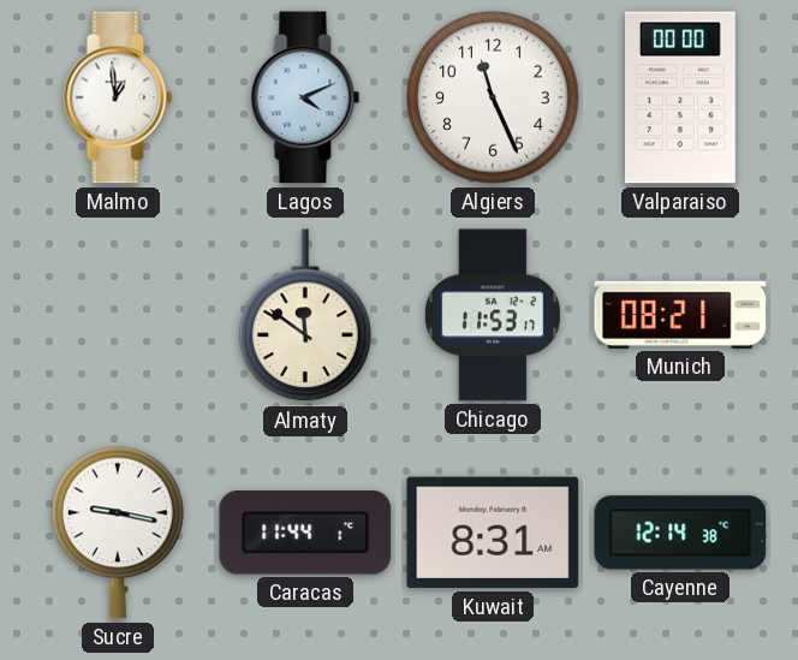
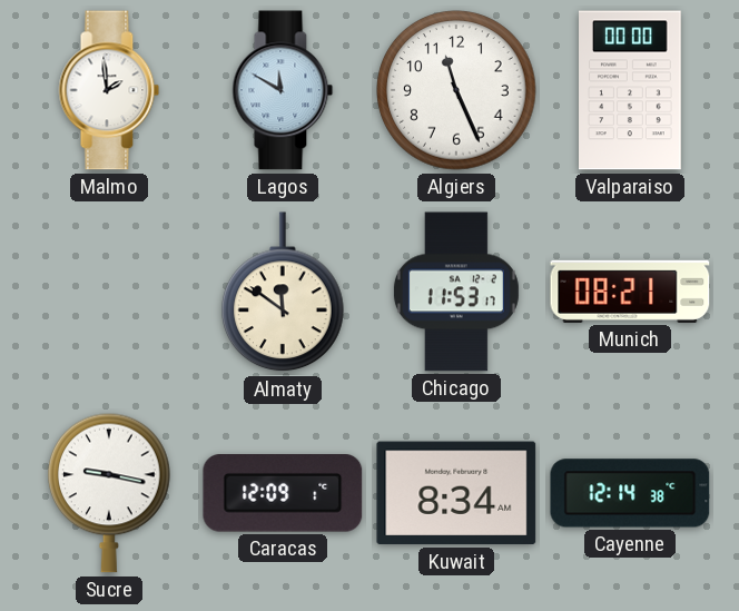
Malmo: 12:59 -> 1:59 (109, 90)
Lagos: 4:11 -> 11:50 (283, 90)
Caracas: 11:44 -> 12:09 (283, 494)
Kuwait: 8:31 -> 8:34 (456, 493)
